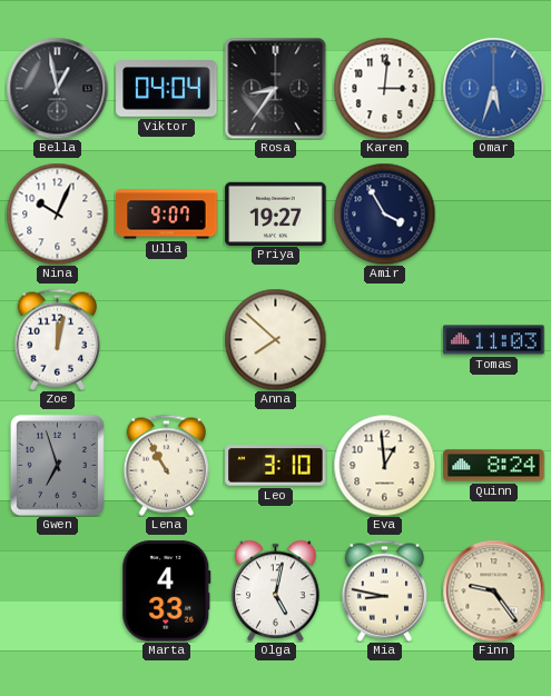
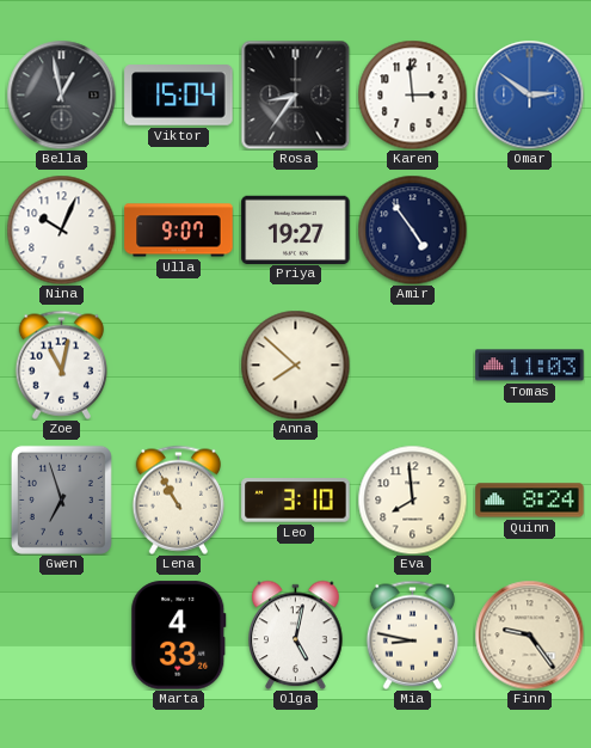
Viktor: 04:04 -> 15:04 (179, 96)
Karen: 3:01 -> 2:59 (412, 94)
Omar: 5:33 -> 2:51 (529, 94)
Amir: 3:55 -> 4:54 (412, 229)
Zoe: 12:02 -> 11:02 (62, 364)
Eva: 12:59 -> 7:59 (412, 499)
